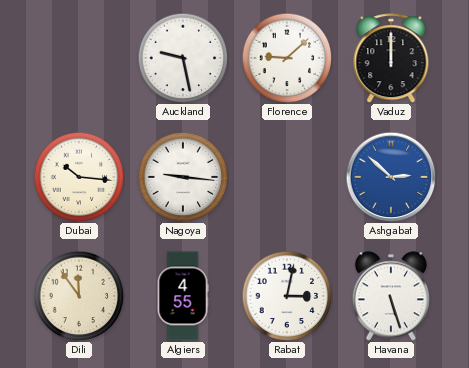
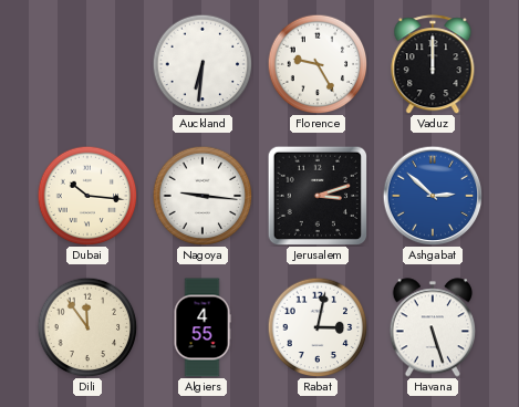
Auckland: 9:28 -> 6:31 (203, 64)
Florence: 9:08 -> 9:25 (318, 64)
Jerusalem: none -> 3:12 (316, 195)
